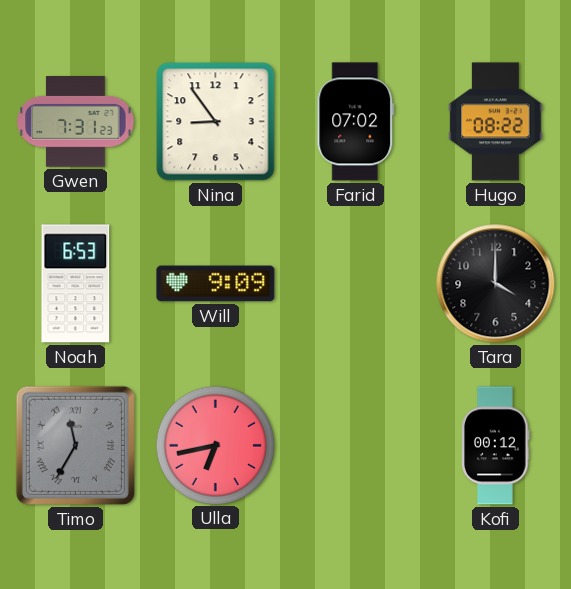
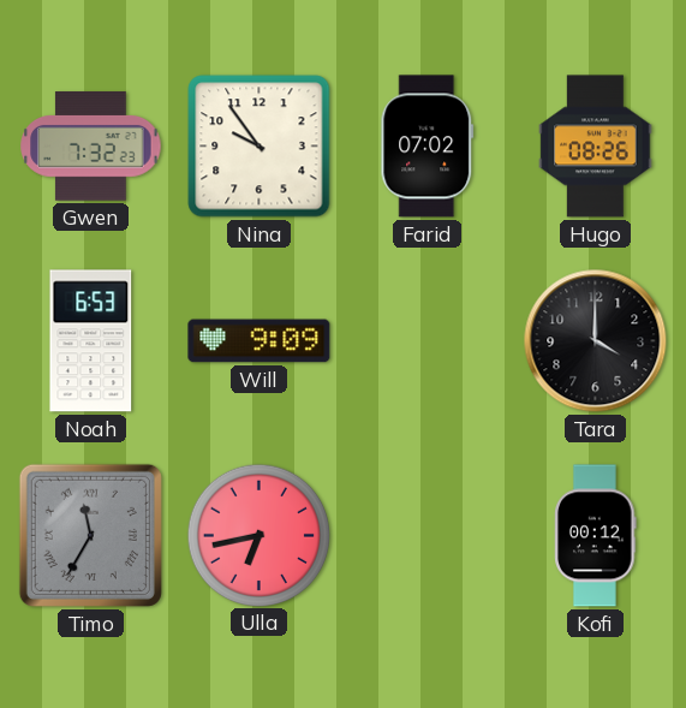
Gwen: 7:31 -> 7:32 (91, 147)
Nina: 8:54 -> 9:54 (260, 147)
Hugo: 08:22 -> 08:26 (596, 147)
